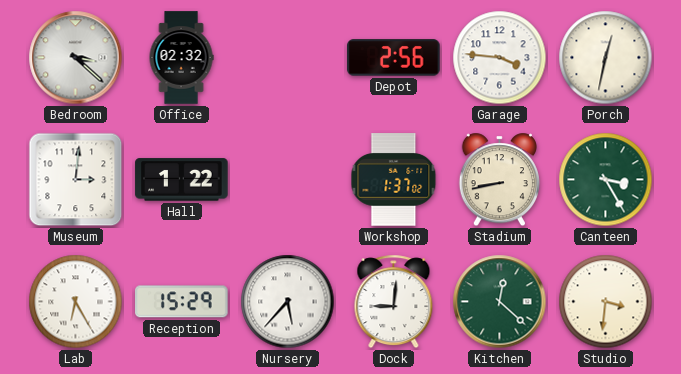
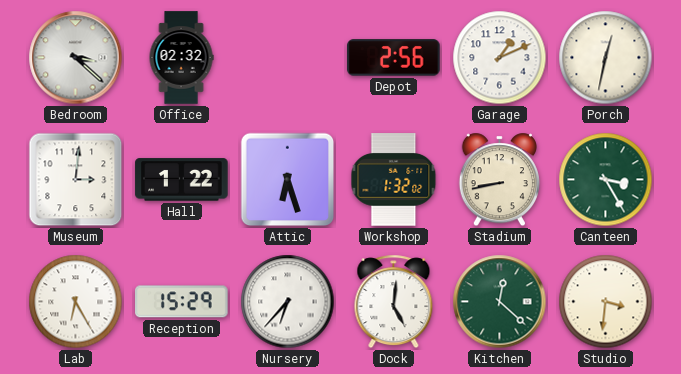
Garage: 3:46 -> 1:11 (500, 58)
Attic: none -> 6:27 (288, 180)
Workshop: 1:37 -> 1:32 (394, 180)
Nursery: 5:37 -> 6:37 (288, 302)
Dock: 9:01 -> 5:01 (394, 302)
